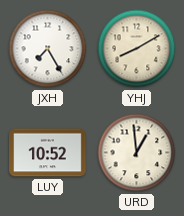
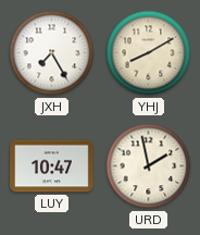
LUY: 10:52 -> 10:47 (52, 166)
URD: 12:59 -> 1:58 (149, 166)
